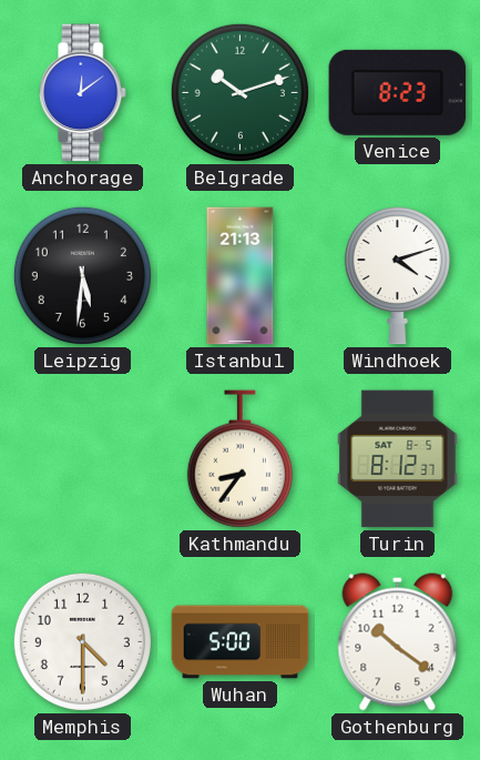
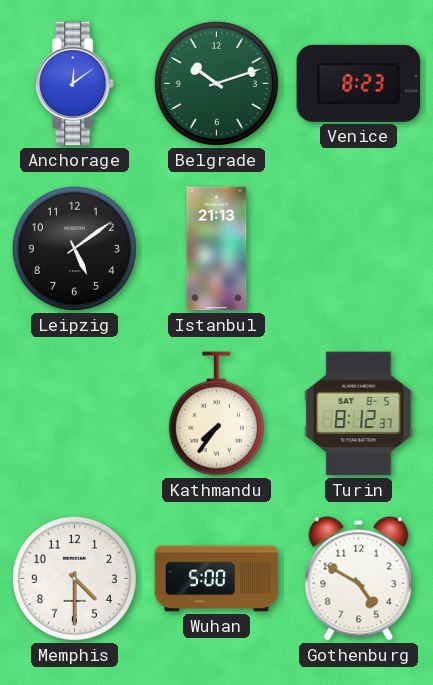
Leipzig: 5:31 -> 5:09 (74, 248)
Windhoek: 4:12 -> none (397, 275)
Kathmandu: 8:36 -> 7:36 (216, 414)
Gothenburg: 10:21 -> 4:50 (359, 579)
